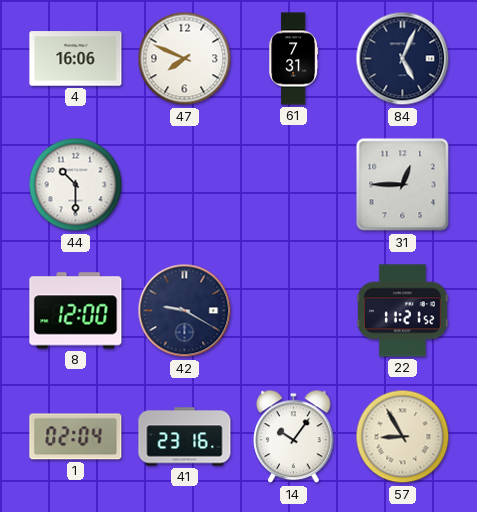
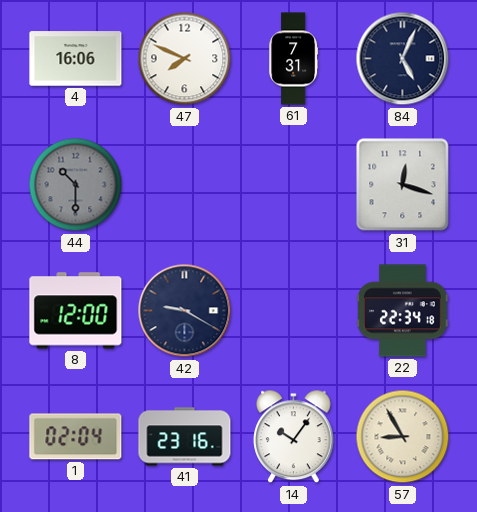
44 dial: white -> grey (76, 185)
31: 12:45 -> 12:18 (403, 185)
22: 11:21 -> 22:34 (403, 311)
